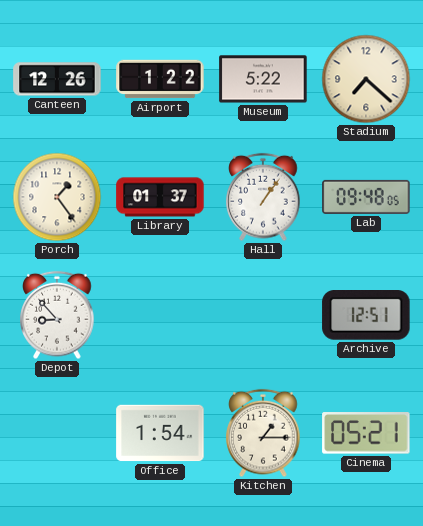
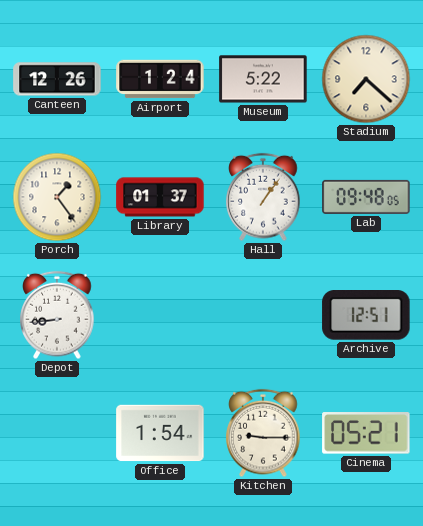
Airport: 1:22 -> 1:24 (160, 79)
Depot: 8:53 -> 8:44 (57, 315)
Kitchen: 1:15 -> 9:15 (263, 433)
